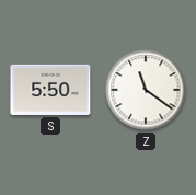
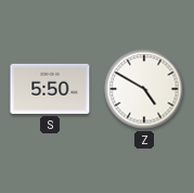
Z: 11:21 -> 4:50 (144, 89)
